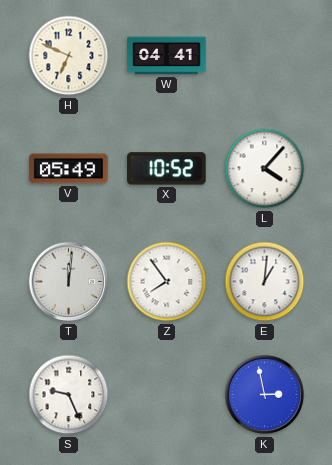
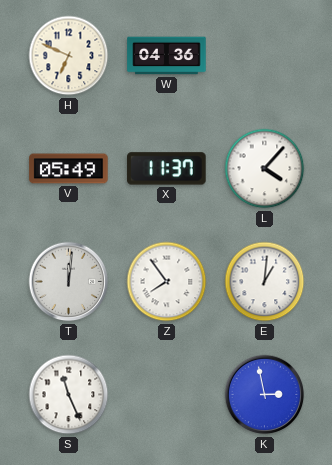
W: 04:41 -> 04:36 (167, 56)
X: 10:52 -> 11:37 (167, 169)
S: 9:26 -> 11:26 (69, 395)
